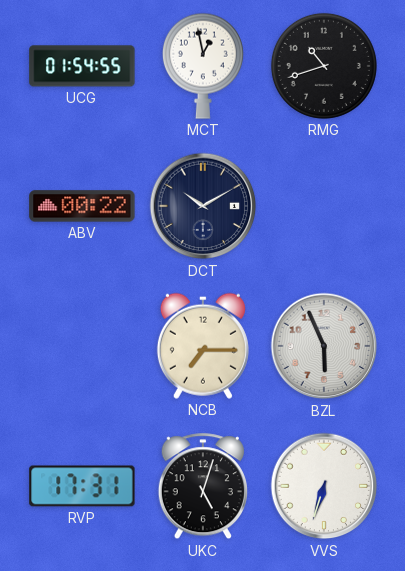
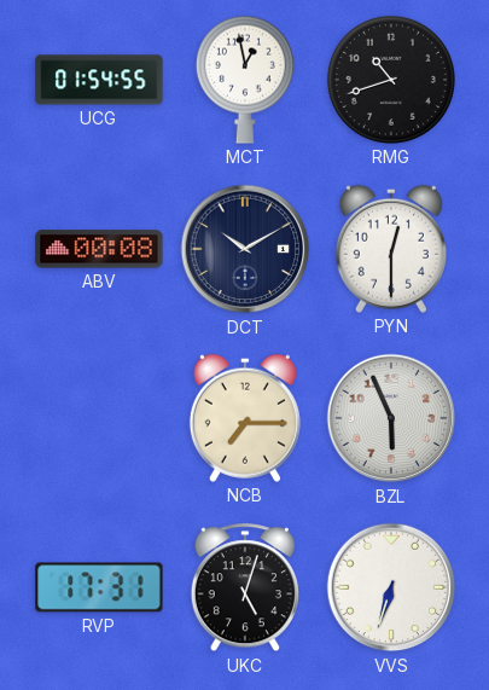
ABV: 00:22 -> 00:08 (99, 249)
PYN: none -> 12:30 (391, 249)
